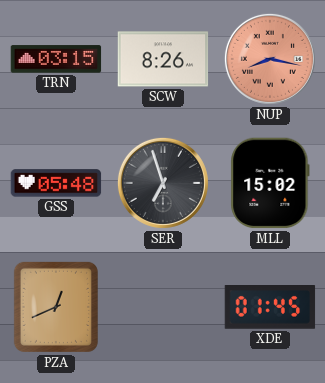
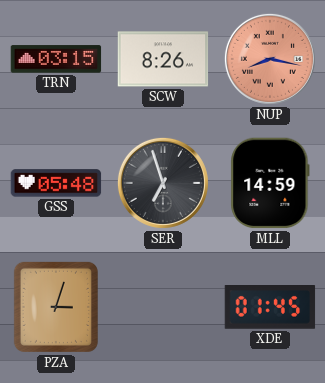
MLL: 15:02 -> 14:59 (270, 183)
PZA: 12:41 -> 3:03 (56, 307)
